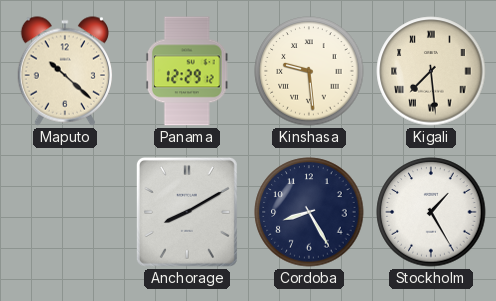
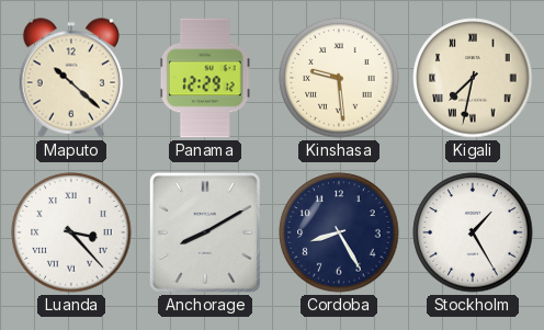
Kigali: 7:29 -> 7:32 (473, 78)
Luanda: none -> 3:23 (71, 232)
